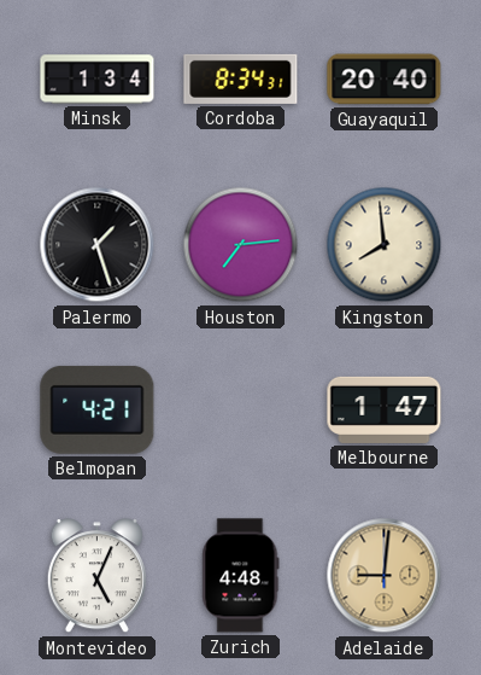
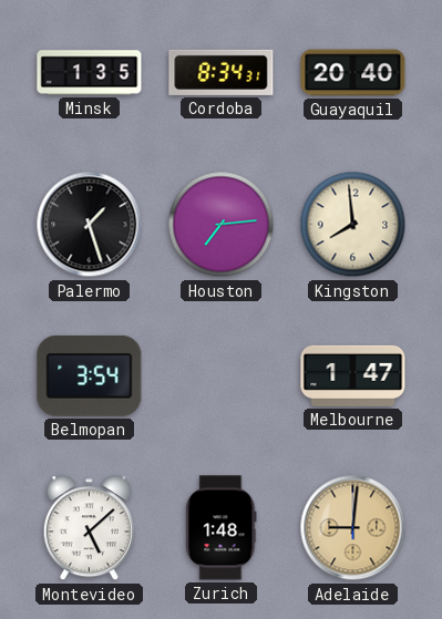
Minsk: 1:34 -> 1:35 (90, 73)
Belmopan: 4:21 -> 3:54 (90, 375)
Montevideo: 5:04 -> 5:08 (89, 528)
Zurich: 4:48 -> 1:48 (222, 528)
